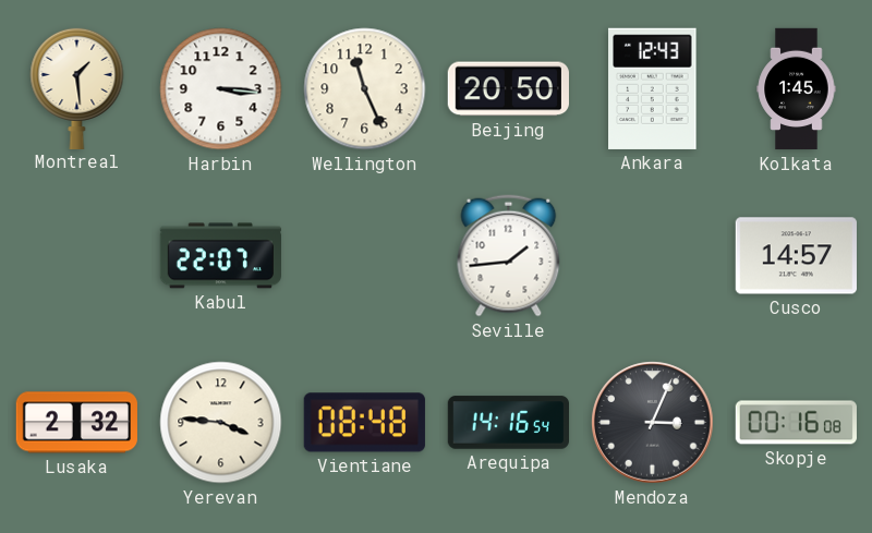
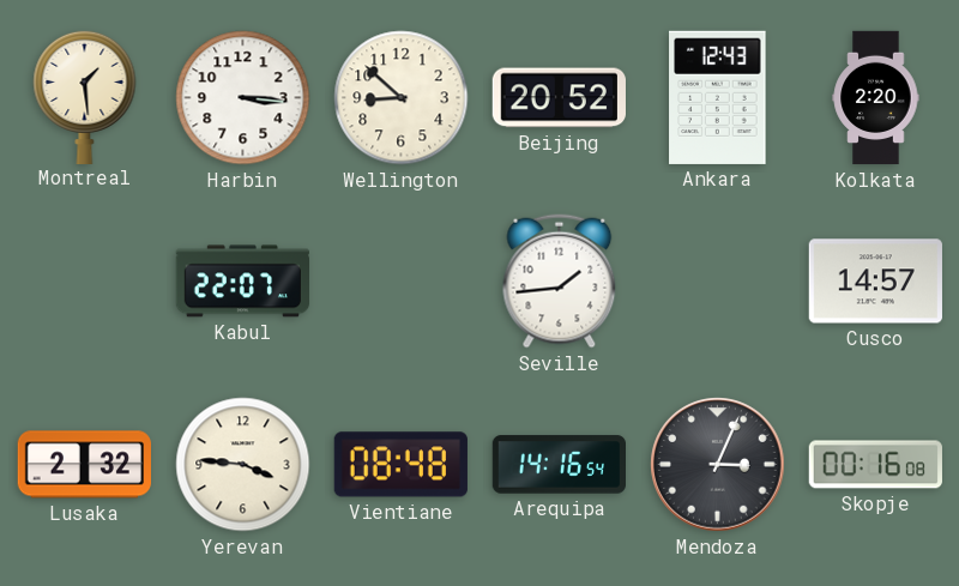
Wellington: 11:26 -> 8:52 (402, 98)
Beijing: 20:50 -> 20:52 (559, 98)
Kolkata: 1:45 -> 2:20 (876, 98)
